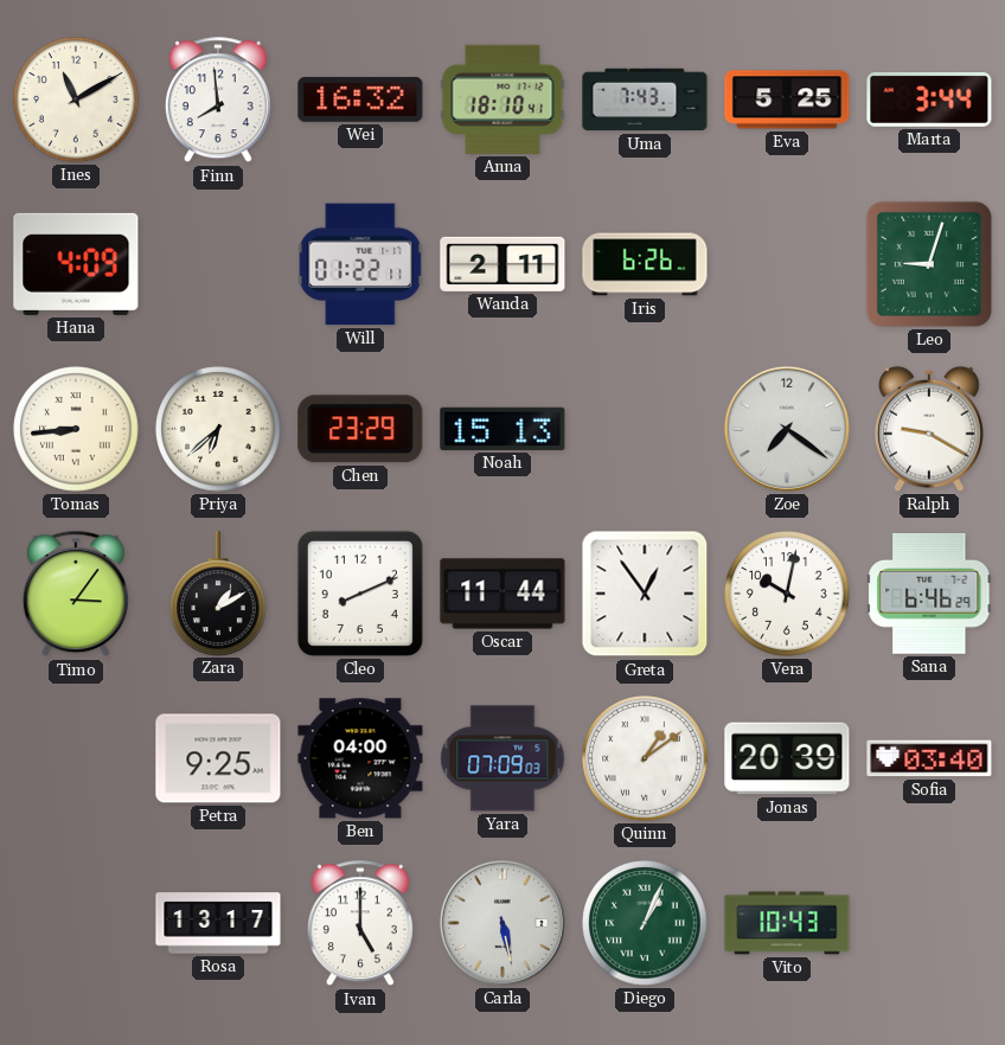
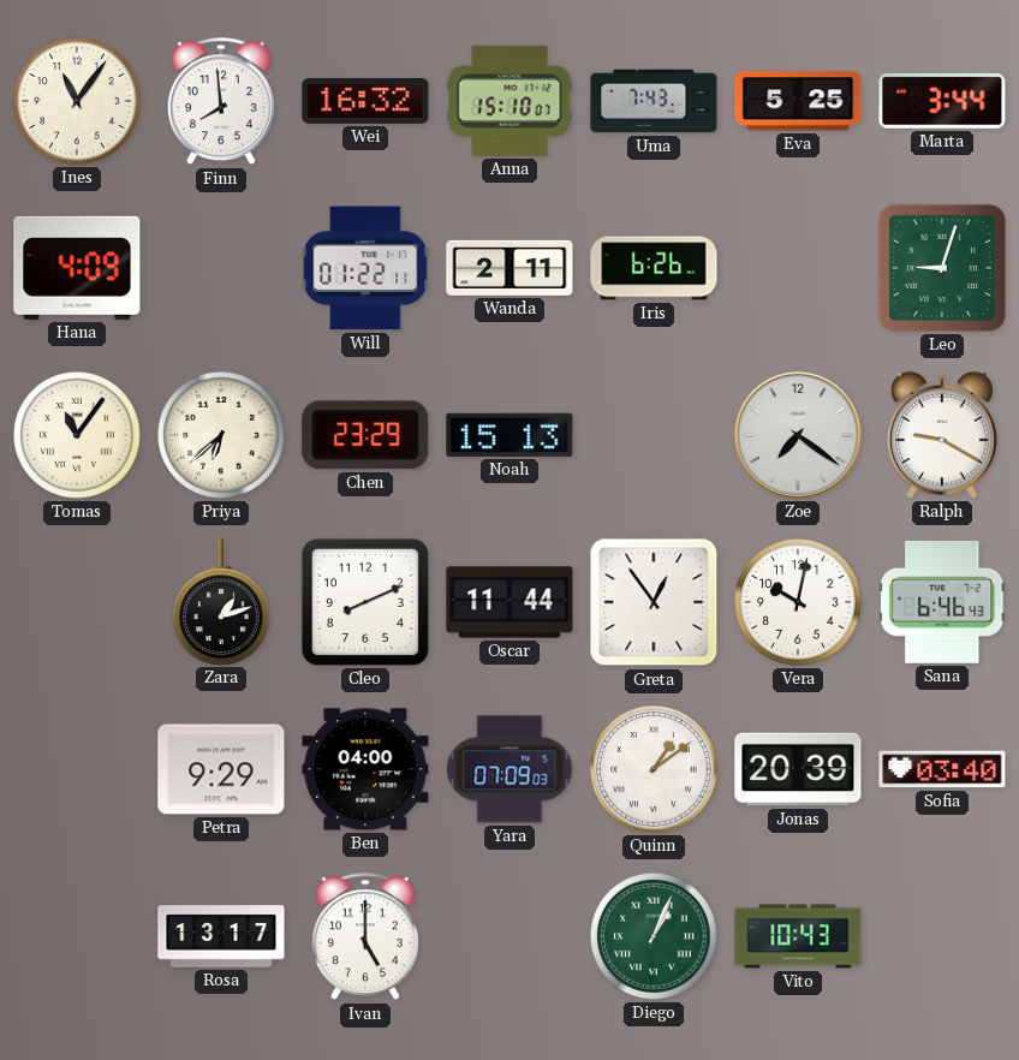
Ines: 11:10 -> 11:06 (77, 101)
Anna: 18:10 -> 15:10 (509, 101)
Tomas: 8:44 -> 11:06 (77, 435)
Timo: 3:06 -> none (76, 595)
Zara: 1:10 -> 1:12 (222, 602)
Sana: 6:46:29 -> 6:46:43 (942, 603)
Petra: 9:25 -> 9:29 (221, 769)
Carla: 5:28 -> none (503, 923)
